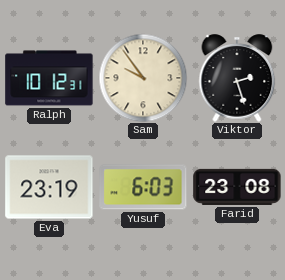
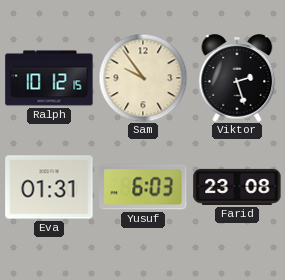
Ralph: 10:12:31 -> 10:12:15 (49, 78)
Eva: 23:19 -> 01:31 (49, 187)
